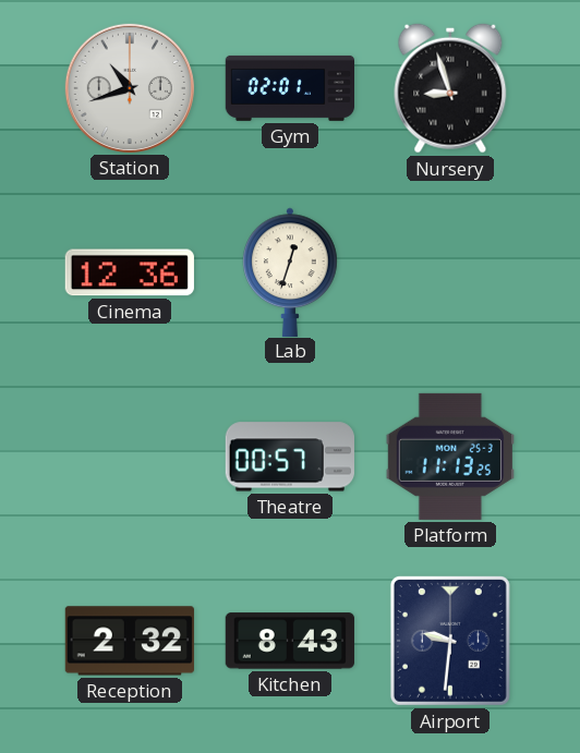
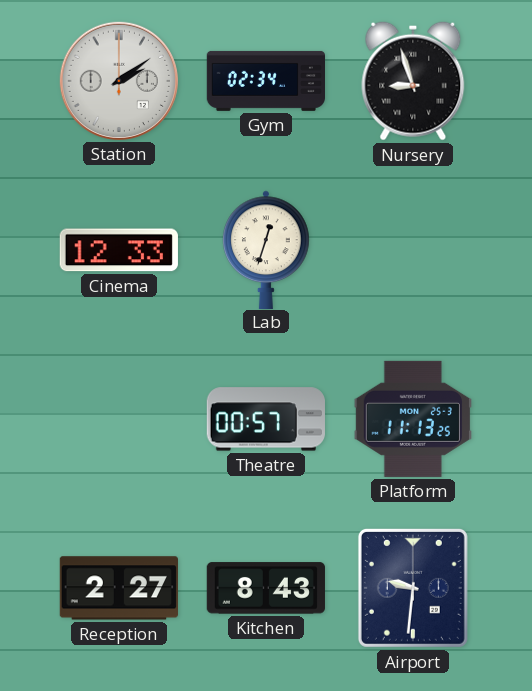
Station: 10:42 -> 2:09 (119, 81)
Gym: 02:01 -> 02:34 (265, 81)
Cinema: 12:36 -> 12:33 (119, 250)
Reception: 2:32 -> 2:27 (119, 588)
